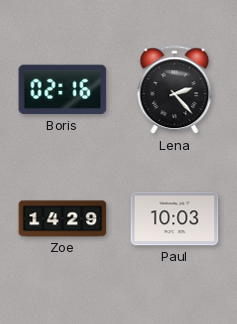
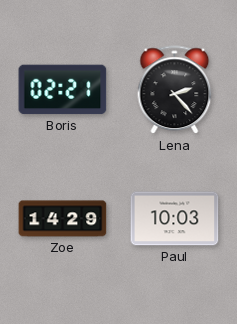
Boris: 02:16 -> 02:21 (63, 90)
